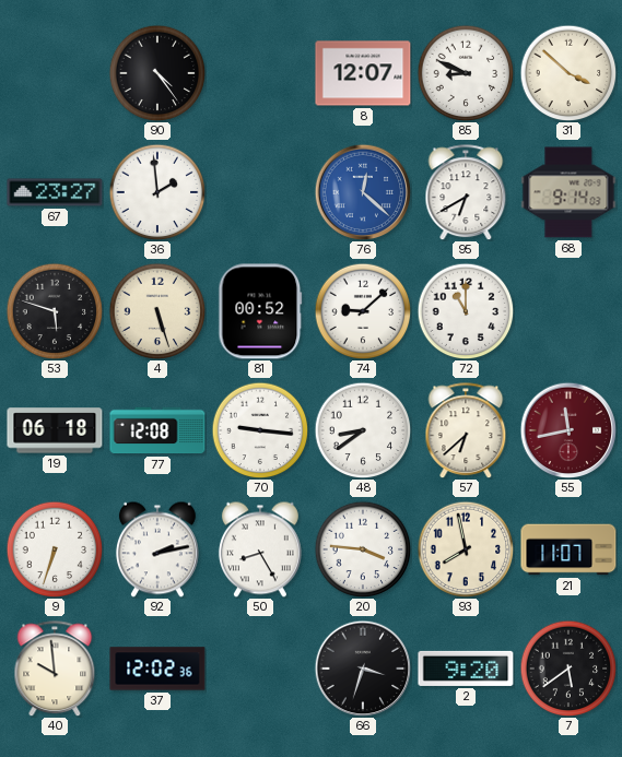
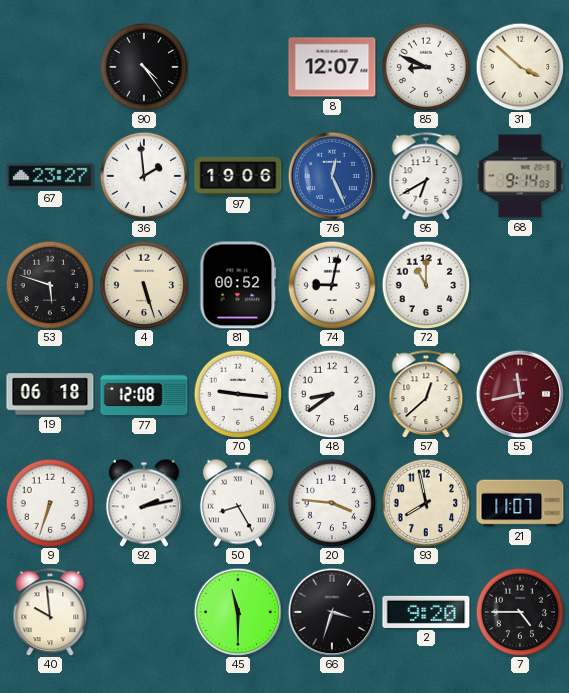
97: none -> 19:06 (238, 176)
76: 12:22 -> 12:26 (332, 176)
74: 9:08 -> 9:02 (332, 285)
57: 6:38 -> 12:38 (426, 394)
37: 12:02 -> none (157, 669)
45: none -> 11:30 (238, 612)
7: 5:39 -> 4:45 (520, 612)
